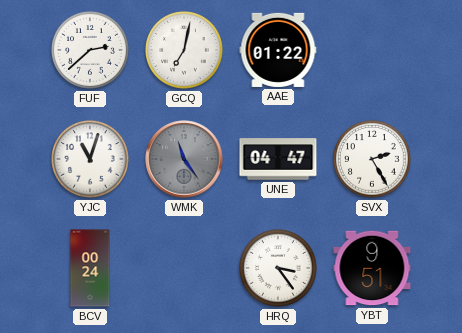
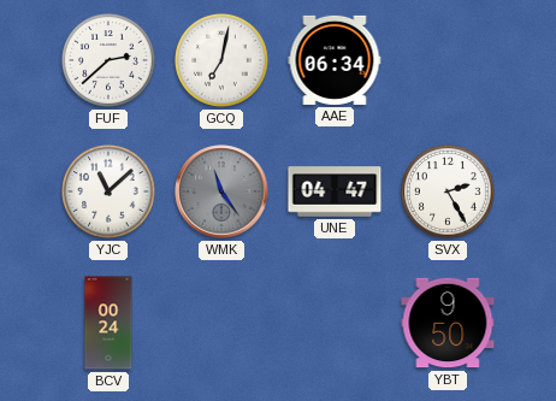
AAE: 01:22 -> 06:34 (335, 60)
YJC: 11:03 -> 11:08 (110, 193)
HRQ: 3:24 -> none (279, 269)
YBT: 9:51 -> 9:50 (448, 323)
